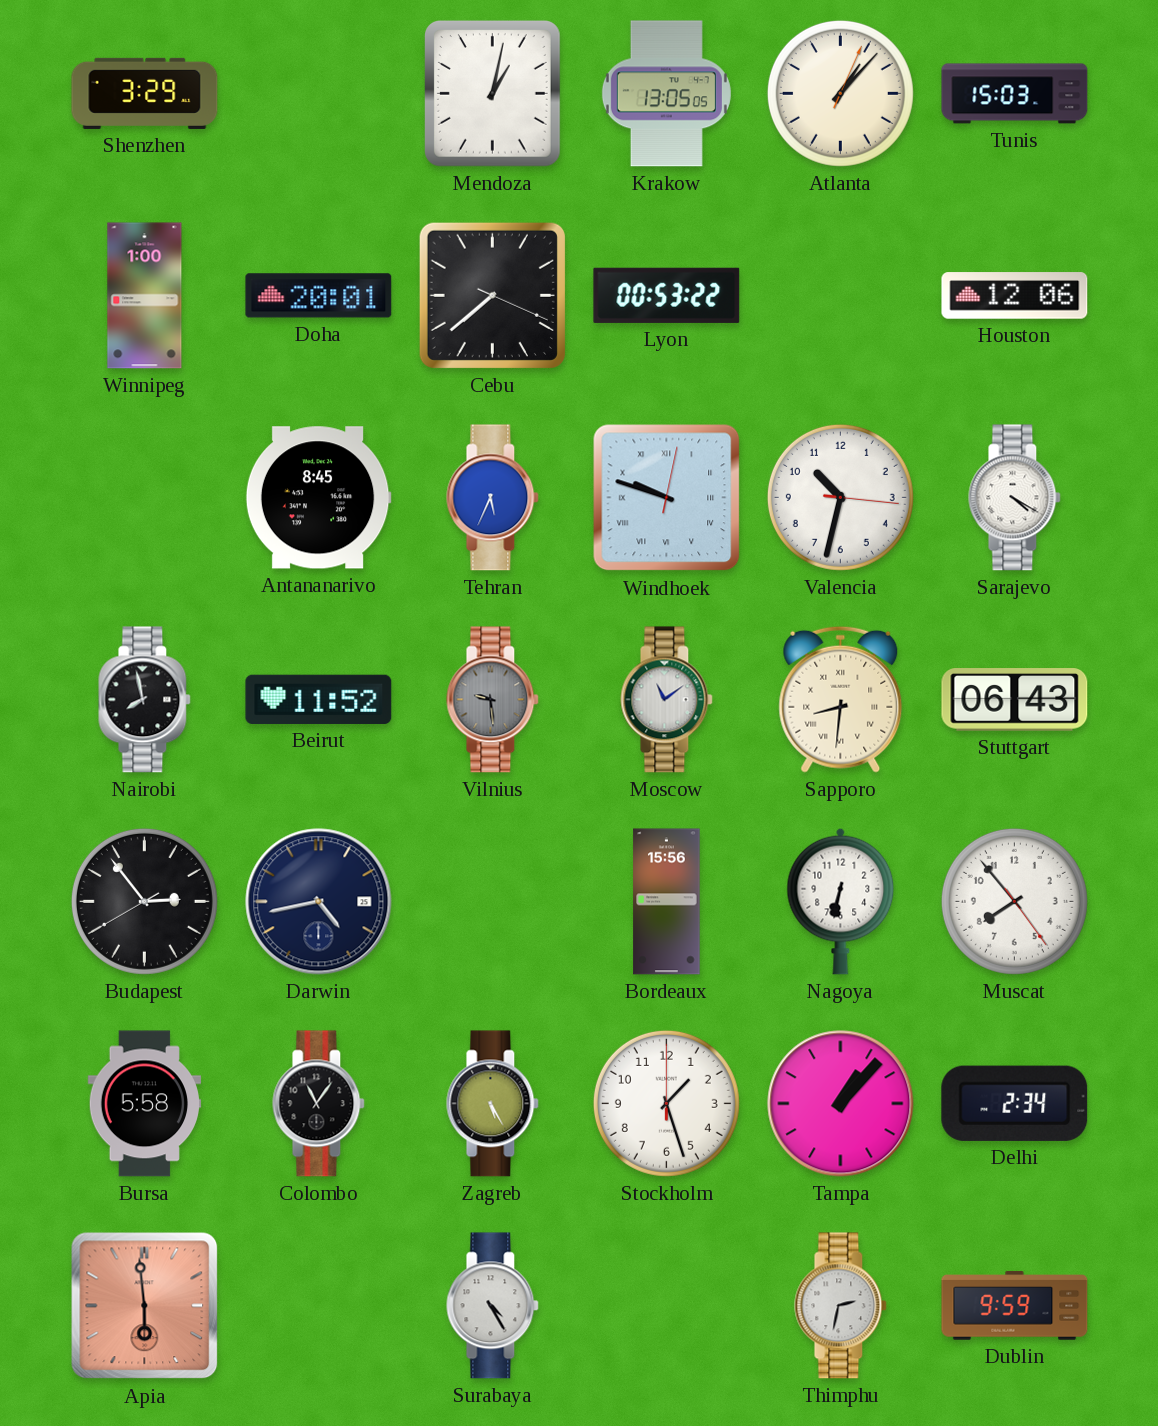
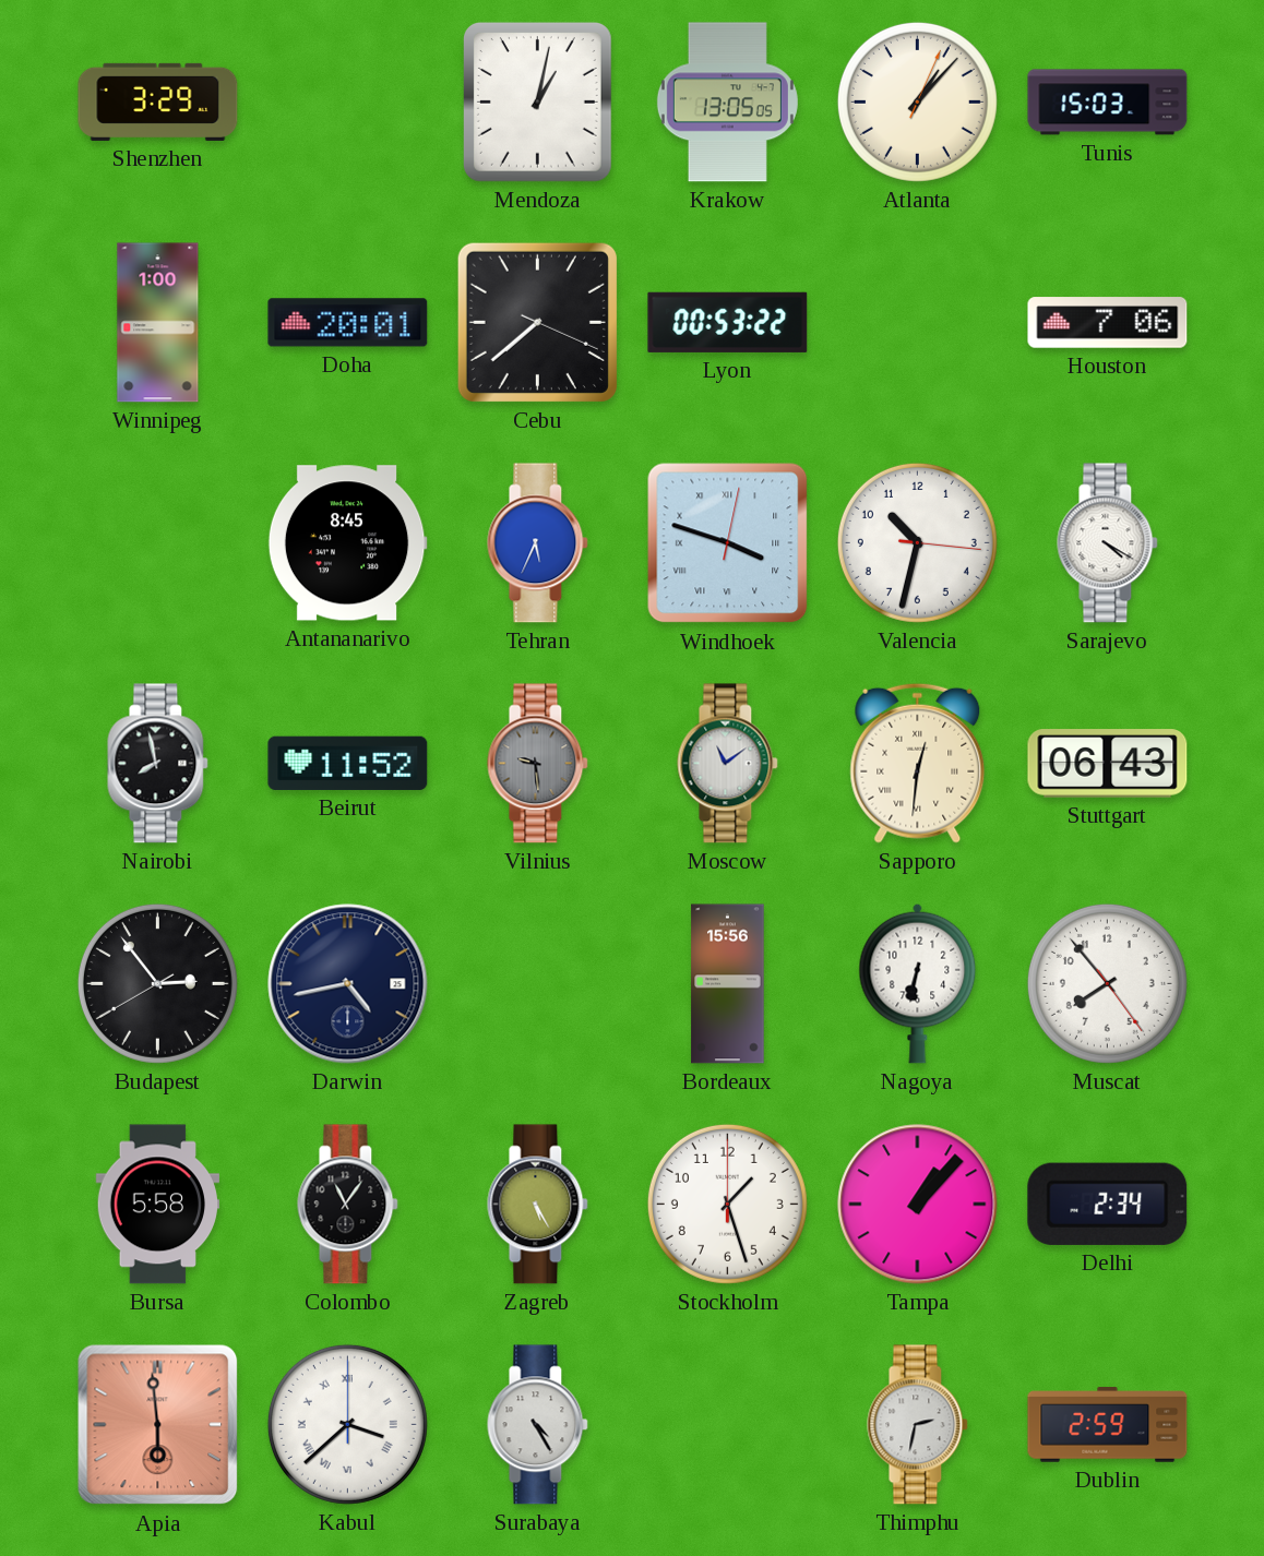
Houston: 12:06 -> 7:06 (1108, 323)
Windhoek: 9:48 -> 3:48 (728, 543)
Sapporo: 8:31 -> 12:31 (918, 763)
Kabul: none -> 3:38 (347, 1424)
Dublin: 9:59 -> 2:59 (1108, 1425)
